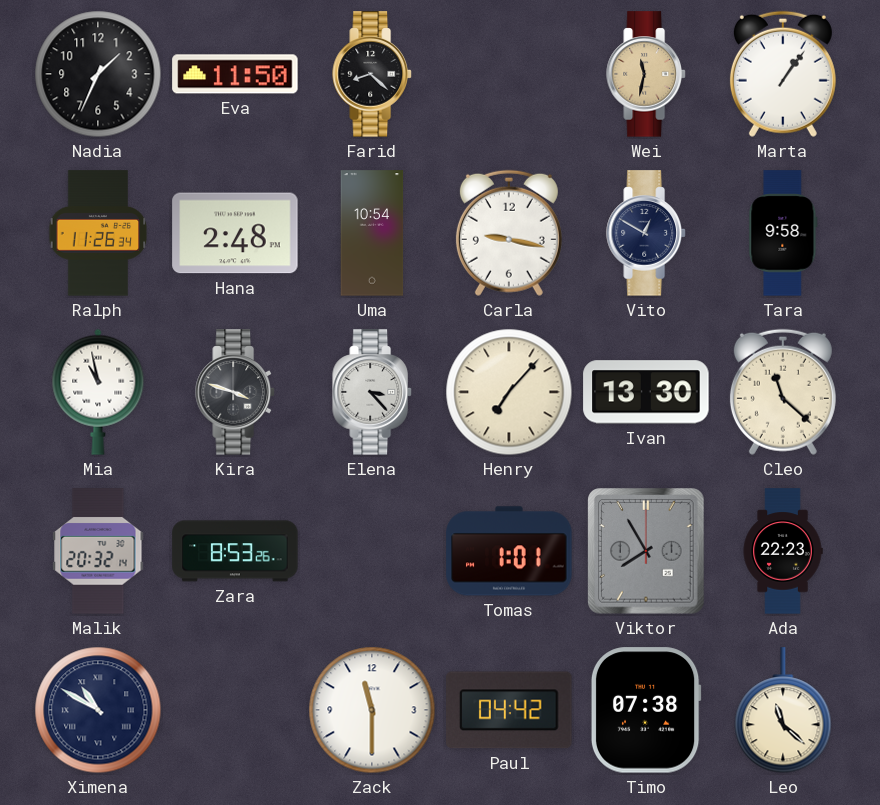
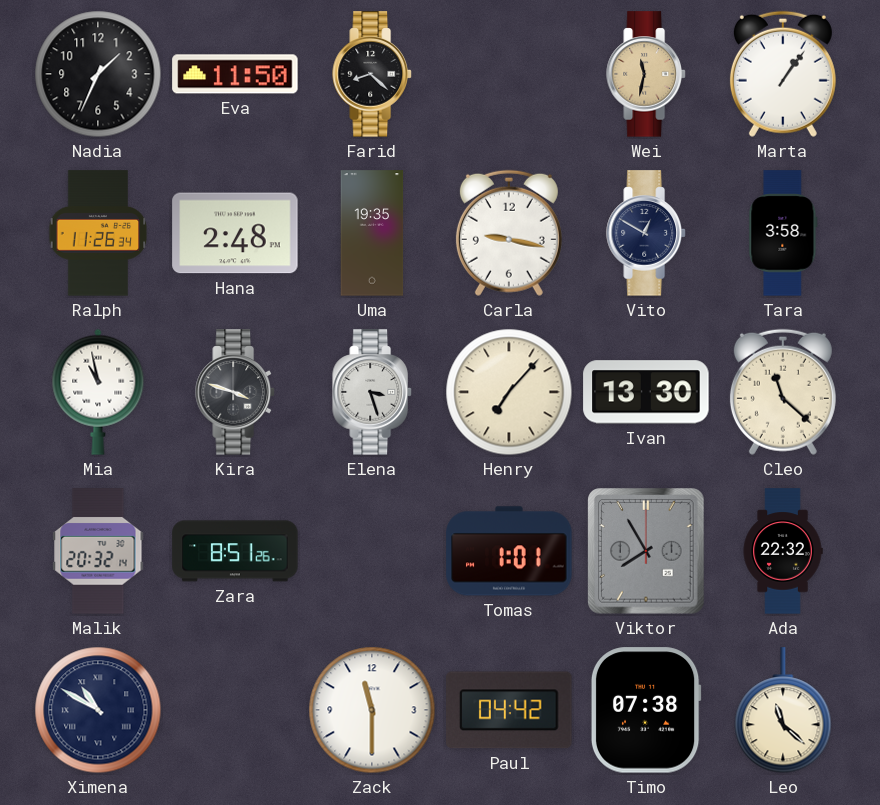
Uma: 10:54 -> 19:35 (372, 233)
Tara: 9:58 -> 3:58 (783, 233)
Elena: 3:23 -> 3:27 (372, 392)
Zara: 8:53 -> 8:51 (235, 551)
Ada: 22:23 -> 22:32 (783, 551)
